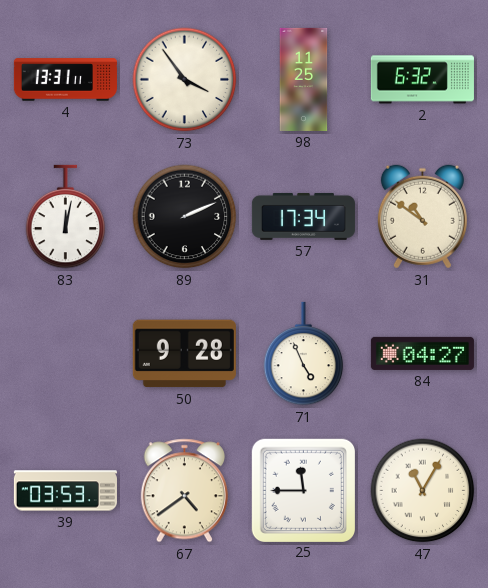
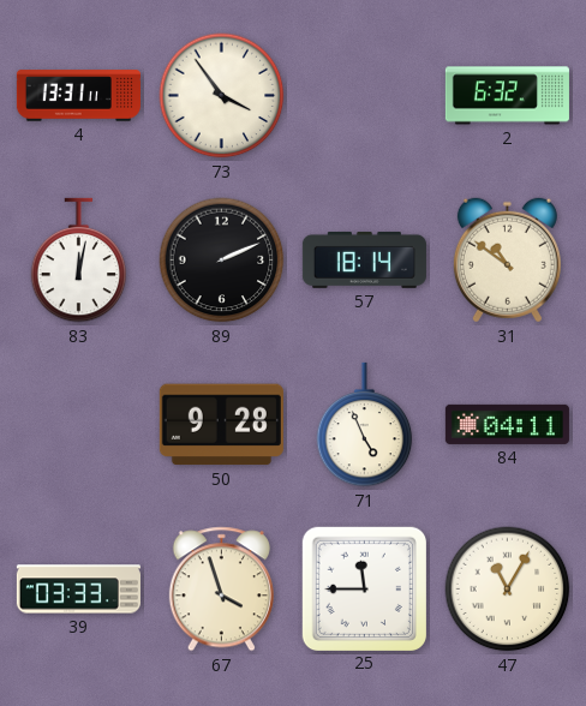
98: 11:25 -> none (304, 79)
57: 17:34 -> 18:14 (364, 259)
84: 04:27 -> 04:11 (507, 424)
39: 03:53 -> 03:33 (78, 590)
67: 4:39 -> 3:57 (221, 590)
